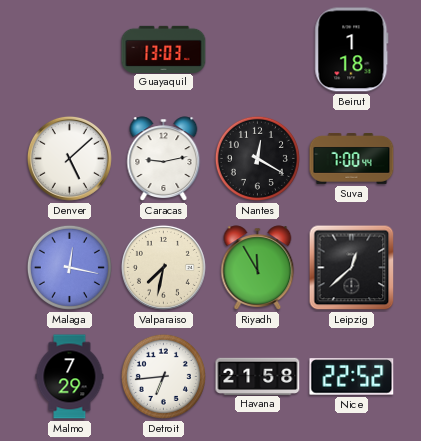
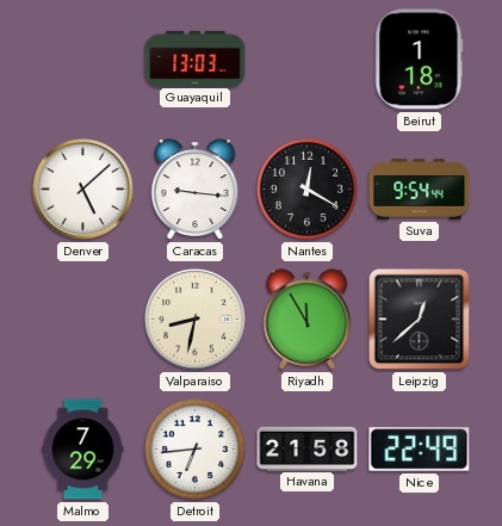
Caracas: 9:13 -> 9:16 (196, 190)
Suva: 7:00 -> 9:54 (420, 190)
Malaga: 12:17 -> none (69, 267)
Valparaiso: 7:32 -> 8:32 (194, 318)
Nice: 22:52 -> 22:49 (420, 450)
